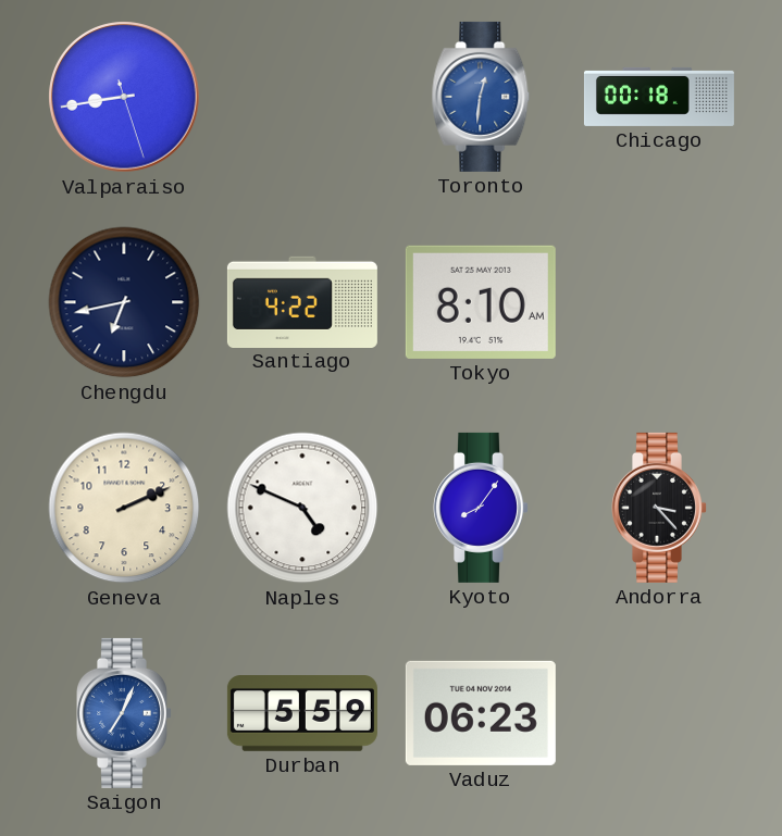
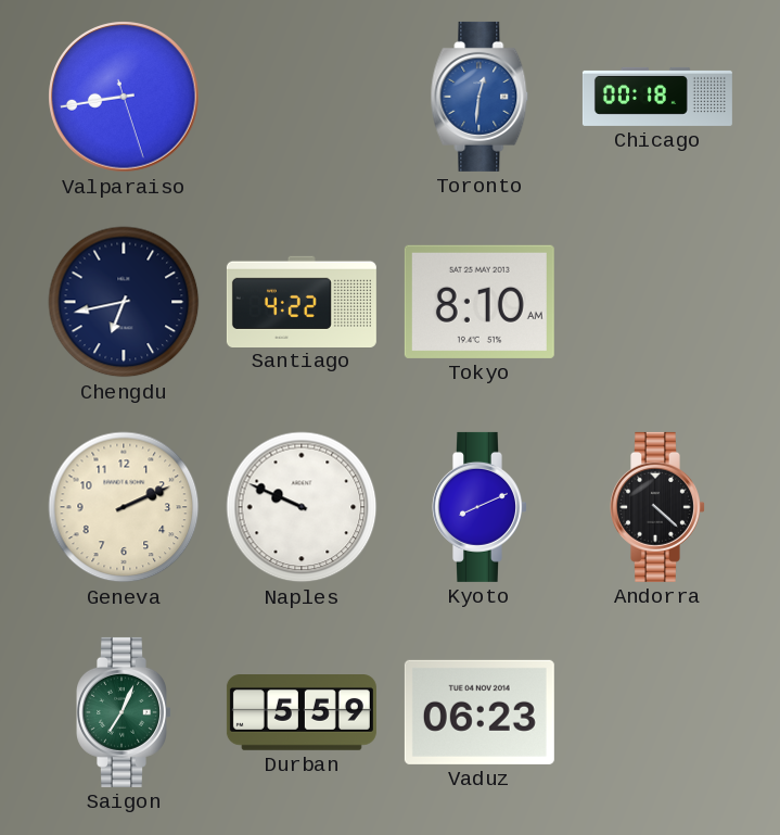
Naples: 4:49 -> 9:49 (302, 507)
Kyoto: 8:06 -> 8:11 (481, 507)
Andorra: 3:23 -> 4:22 (658, 507)
Saigon dial: blue -> green (125, 712)
